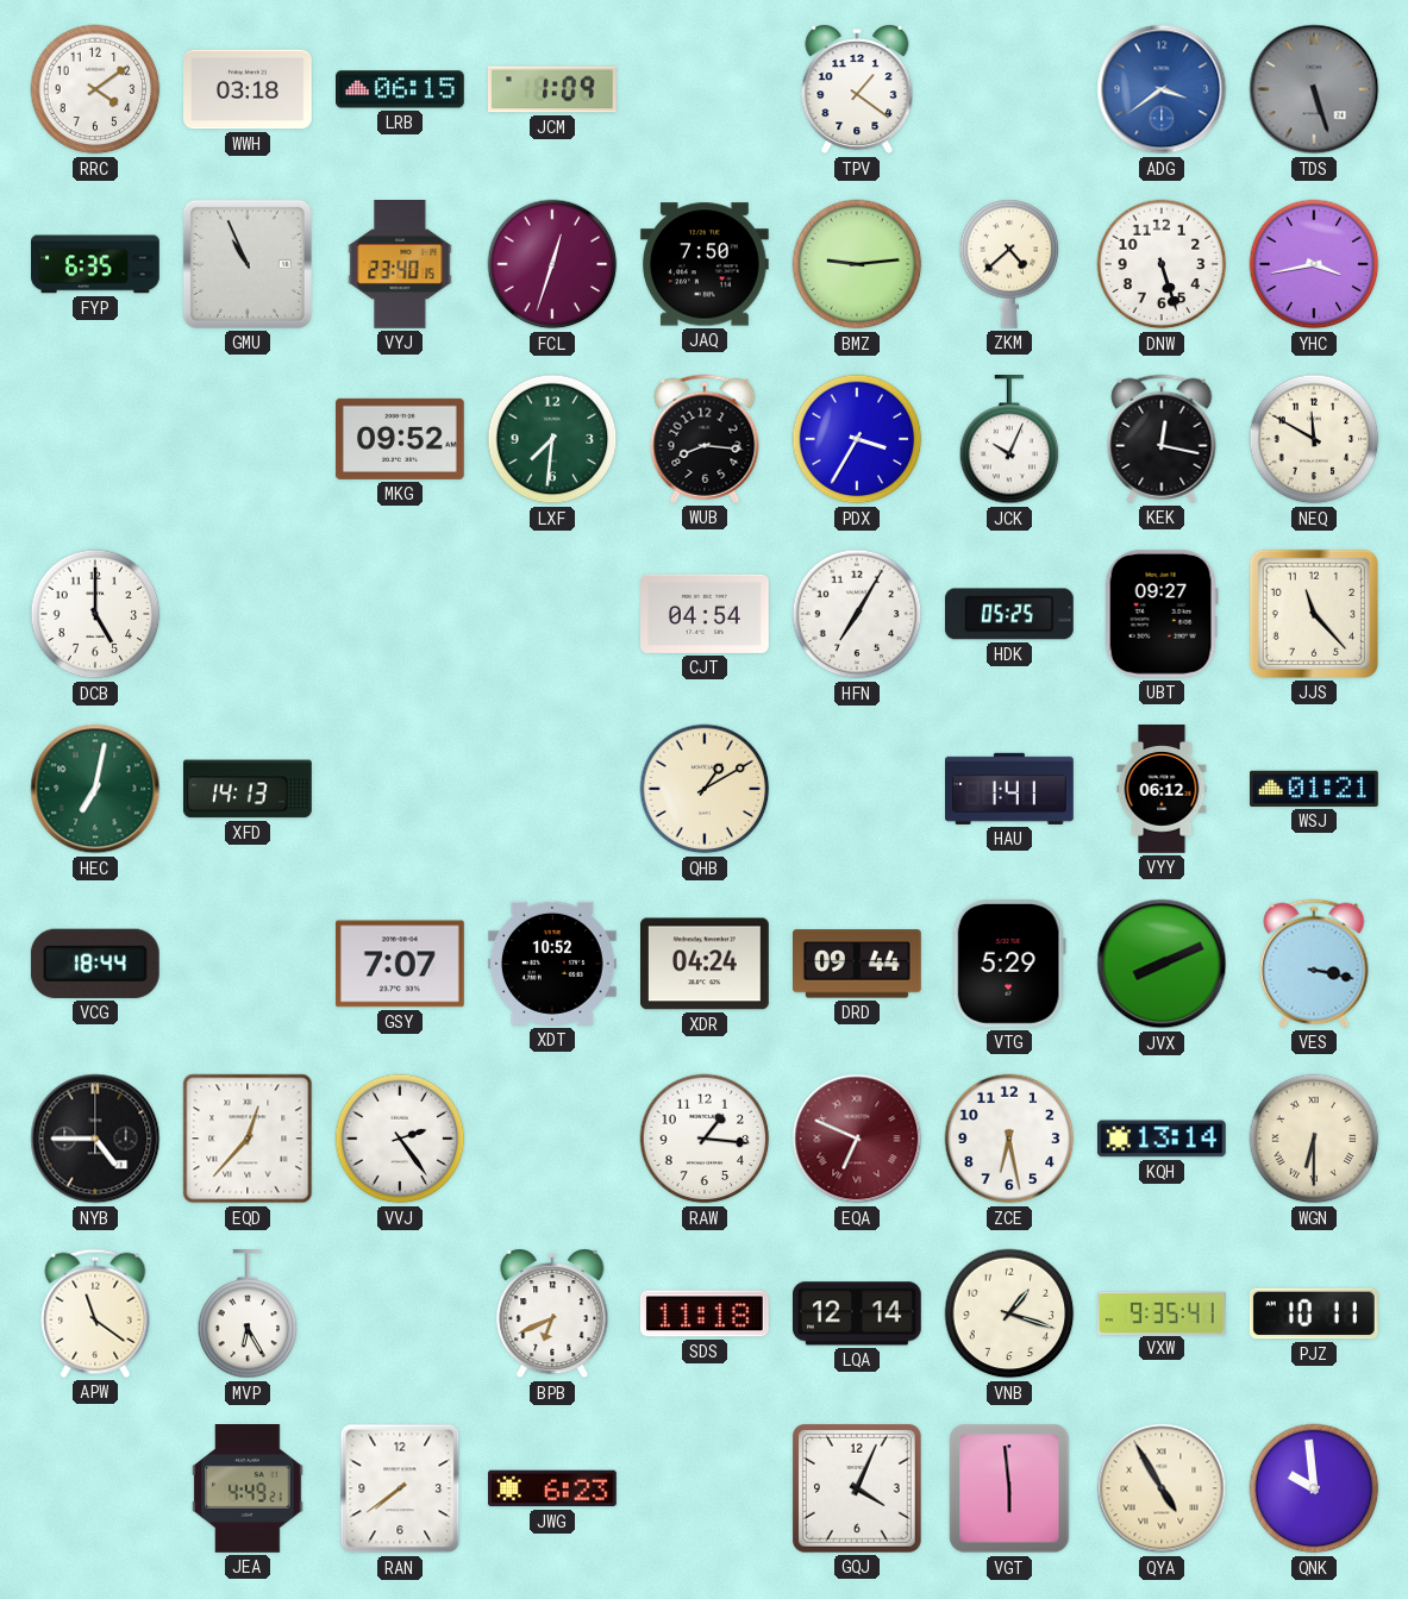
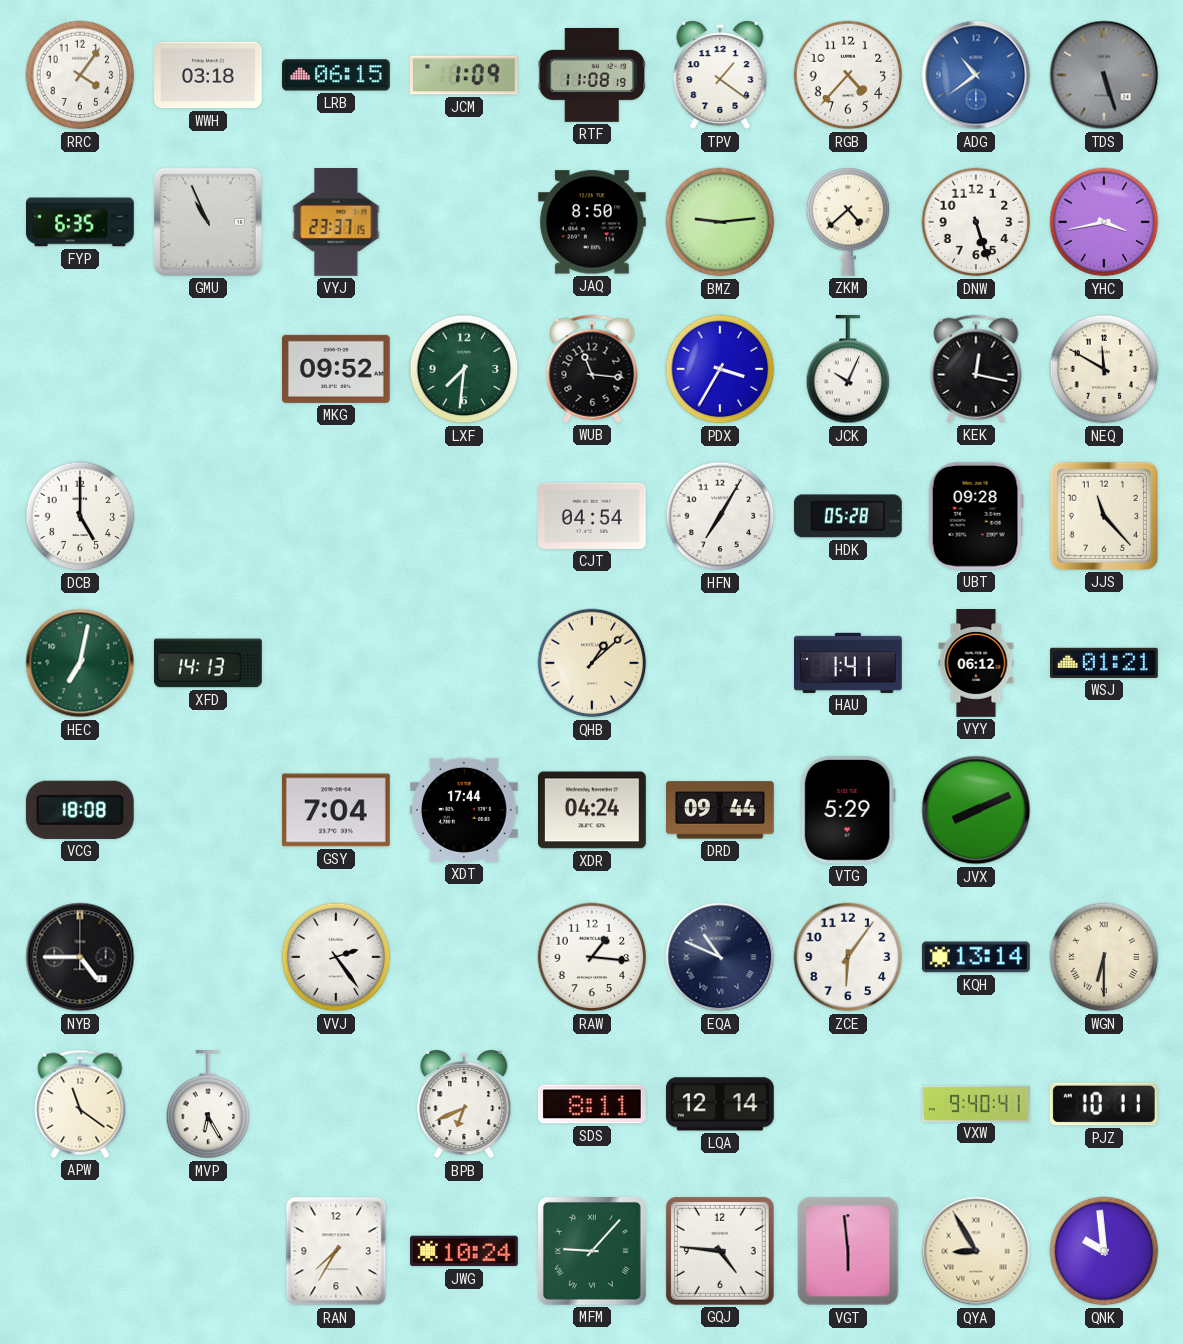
RRC: 4:09 -> 4:06 (80, 75)
RTF: none -> 11:08 (591, 75)
RGB: none -> 4:37 (848, 75)
ADG: 3:39 -> 10:39 (976, 75)
VYJ: 23:40 -> 23:37 (336, 223)
FCL: 12:33 -> none (552, 264)
JAQ: 7:50 -> 8:50 (592, 222)
WUB: 8:16 -> 11:16 (592, 369)
HDK: 05:25 -> 05:28 (848, 516)
UBT: 09:27 -> 09:28 (976, 516)
QHB: 1:10 -> 1:08 (592, 663)
VCG: 18:44 -> 18:08 (80, 810)
GSY: 7:07 -> 7:04 (336, 810)
XDT: 10:52 -> 17:44 (465, 810)
VES: 3:17 -> none (1314, 964)
EQD: 12:37 -> none (248, 1139)
EQA: 6:49 -> 10:49 (720, 957)
EQA dial: burgundy -> navy (720, 957)
ZCE: 6:28 -> 6:06 (848, 957)
SDS: 11:18 -> 8:11 (593, 1104)
VNB: 1:18 -> none (1009, 1313)
VXW: 9:35 -> 9:40 (977, 1103)
JEA: 4:49 -> none (248, 1490)
RAN: 7:39 -> 7:35 (336, 1251)
JWG: 6:23 -> 10:24 (465, 1251)
MFM: none -> 9:07 (592, 1251)
GQJ: 4:04 -> 4:46 (720, 1251)
QYA: 4:55 -> 8:55 (976, 1251)
